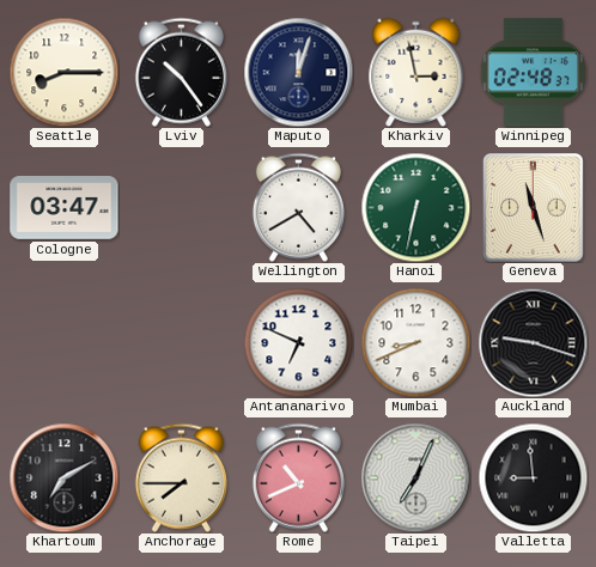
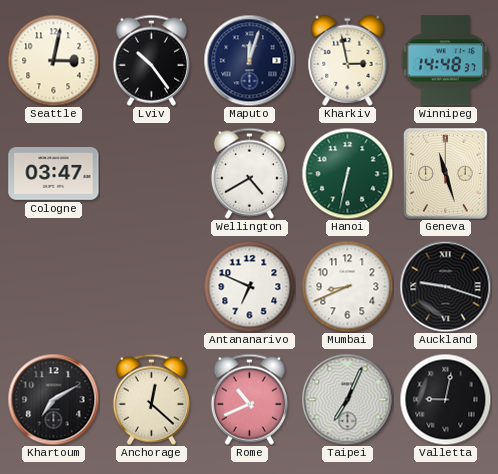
Seattle: 8:15 -> 3:02 (53, 60)
Winnipeg: 02:48 -> 14:48 (445, 61)
Anchorage: 7:45 -> 12:22 (151, 399)
Valletta: 8:59 -> 9:02 (445, 399)
